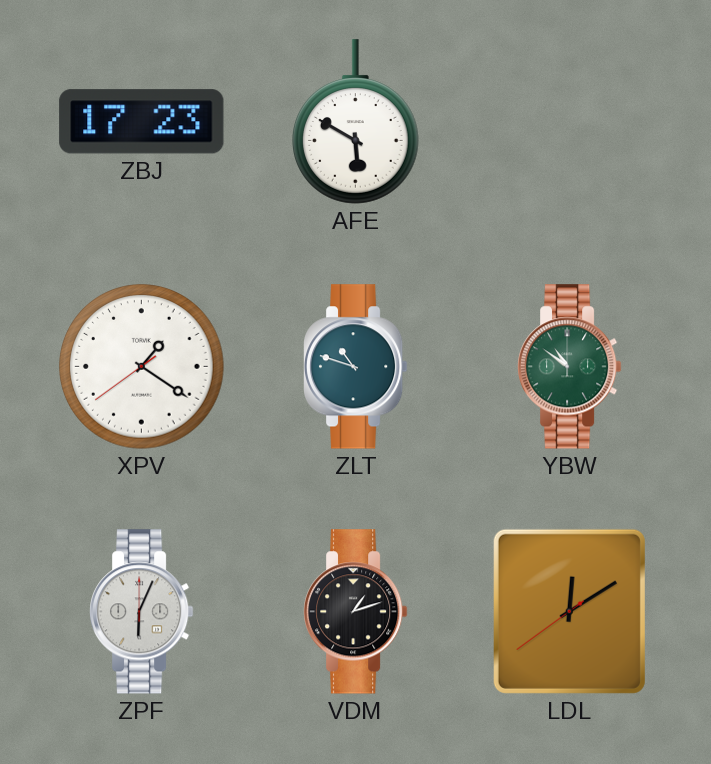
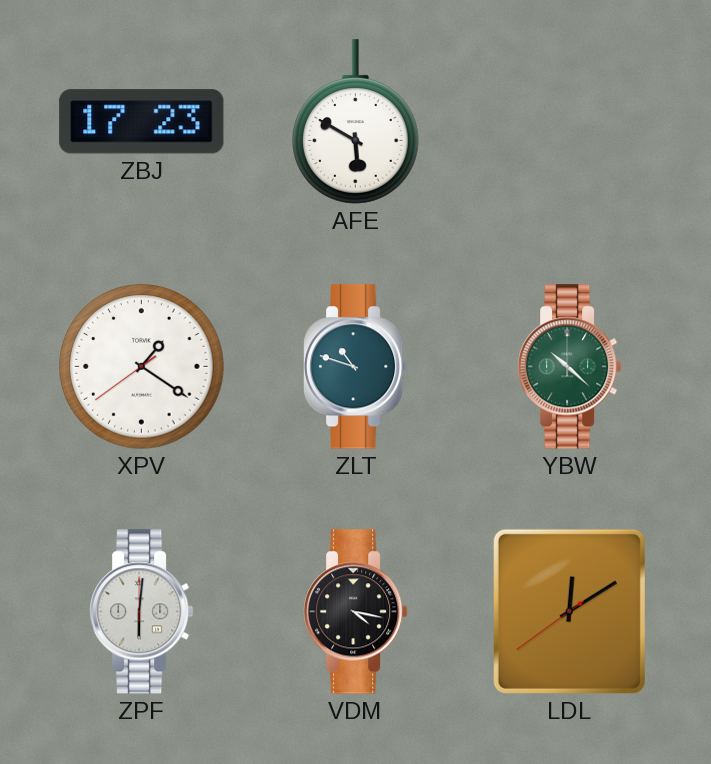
YBW: 10:51 -> 10:22 (570, 367)
ZPF: 6:04 -> 6:01 (142, 612)
VDM: 1:12 -> 4:17 (356, 612)
